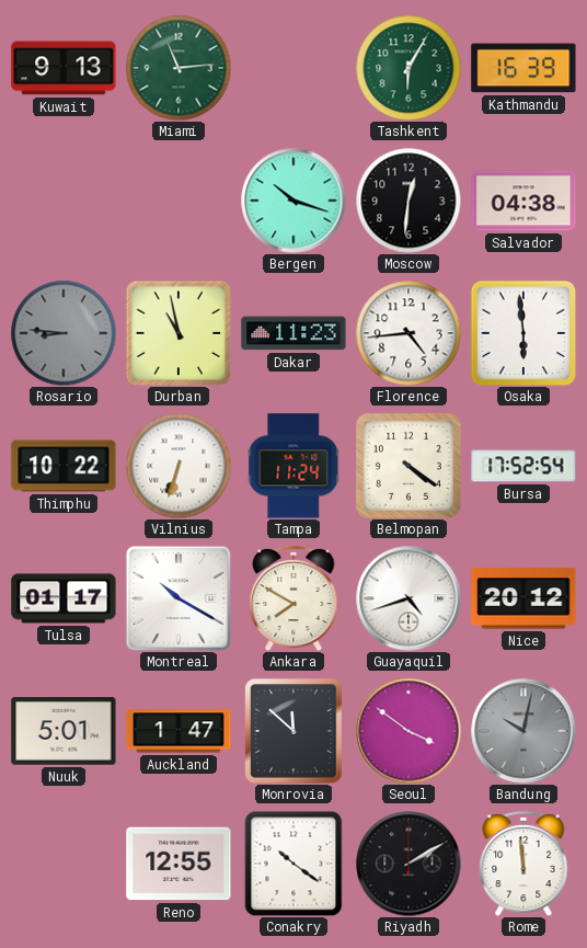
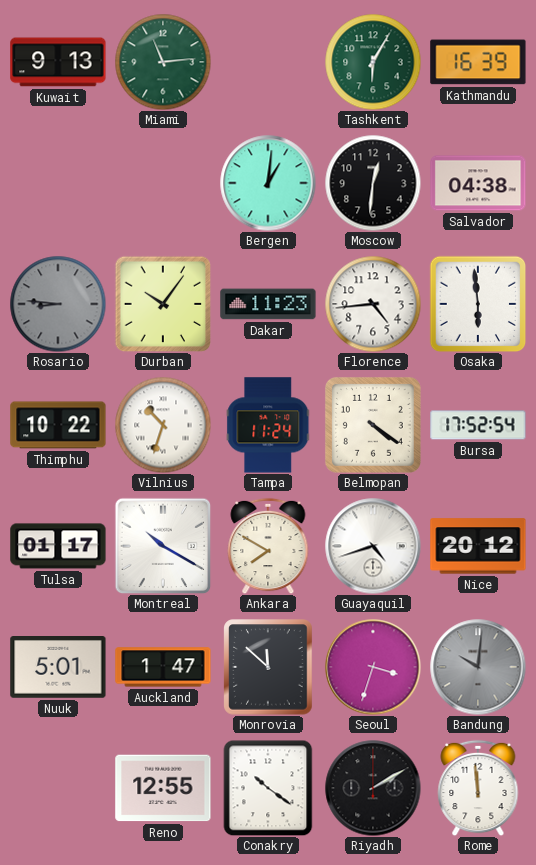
Bergen: 10:18 -> 1:01 (268, 183)
Durban: 10:58 -> 10:06 (163, 304)
Vilnius: 6:33 -> 10:33 (163, 425)
Seoul: 3:51 -> 3:33 (373, 667)
Bandung: 10:02 -> 10:01 (478, 667)
